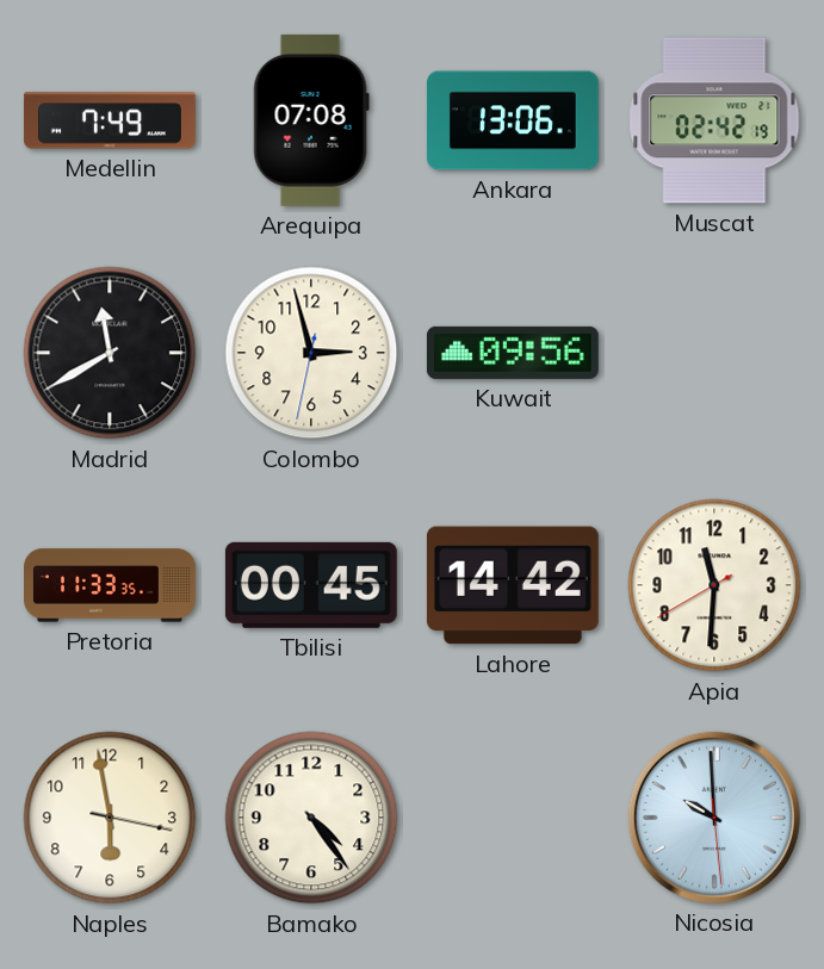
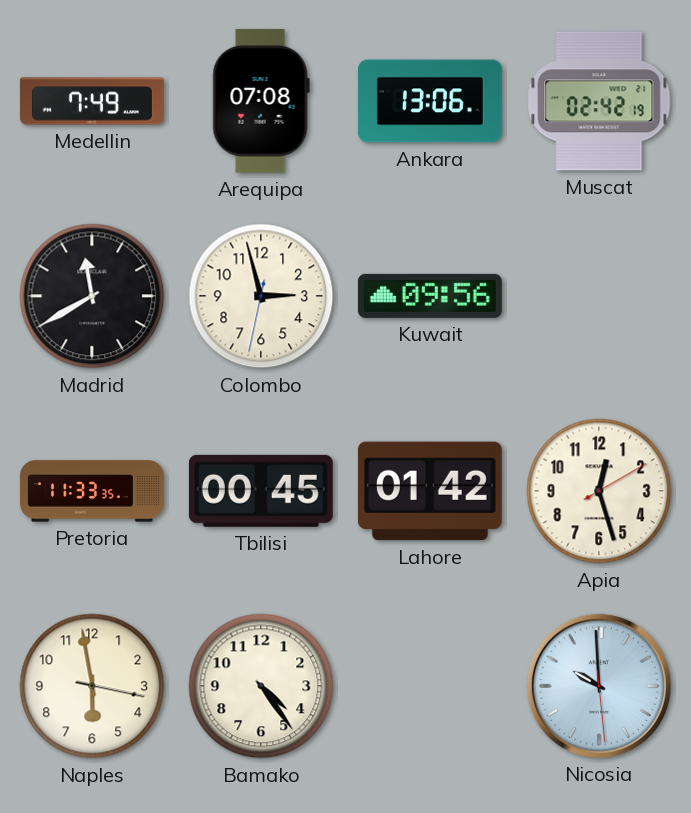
Lahore: 14:42 -> 01:42 (430, 491)
Apia: 11:30 -> 12:27 (599, 491)
